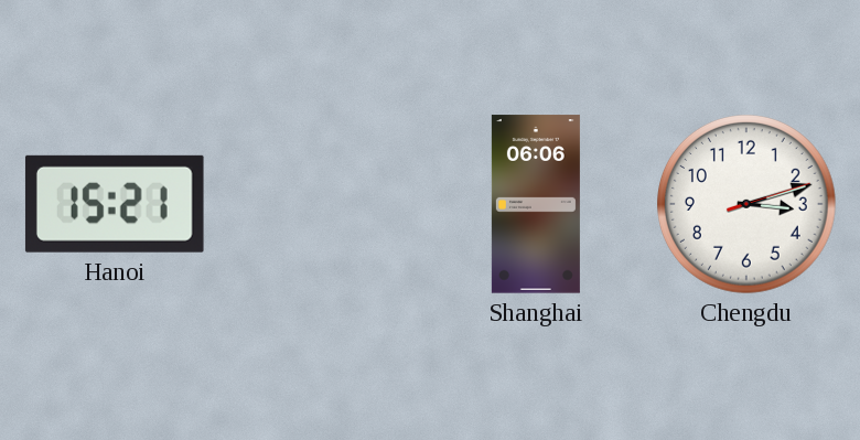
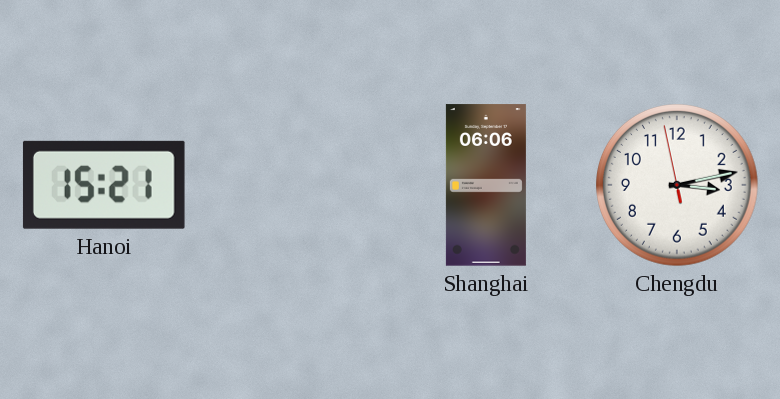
Chengdu: 3:12:12 -> 3:12:58 (678, 186)
